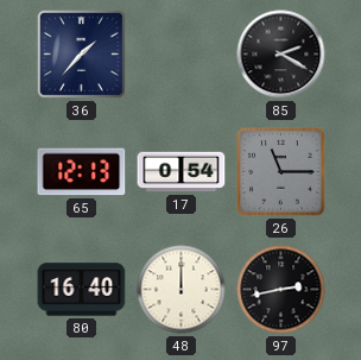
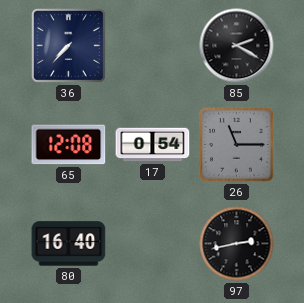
36: 1:37 -> 7:37 (68, 45)
65: 12:13 -> 12:08 (69, 145)
48: 12:00 -> none (182, 290)
